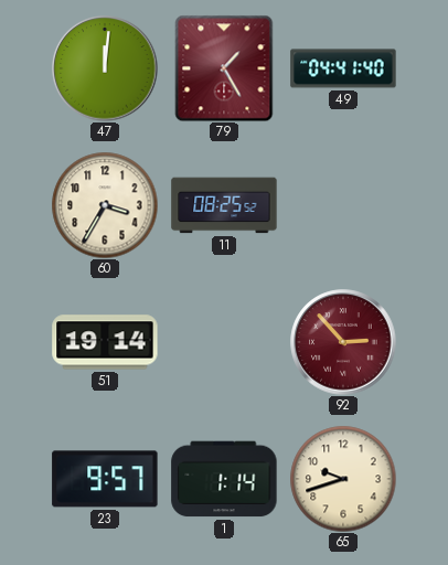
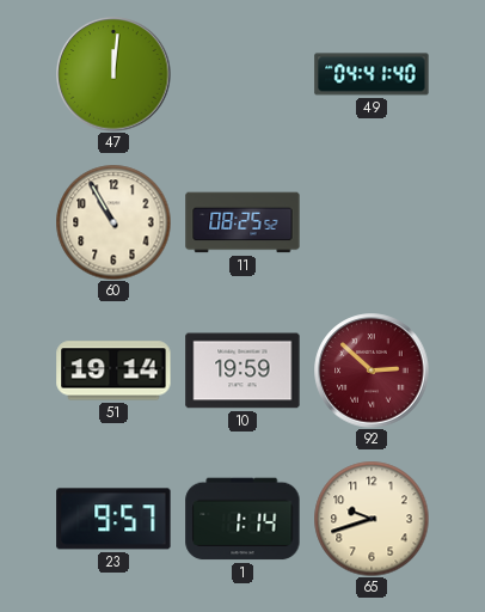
79: 1:25 -> none (224, 68)
60: 3:35 -> 10:55 (113, 222)
10: none -> 19:59 (242, 371)
92: 2:53 -> 2:52 (372, 371)
